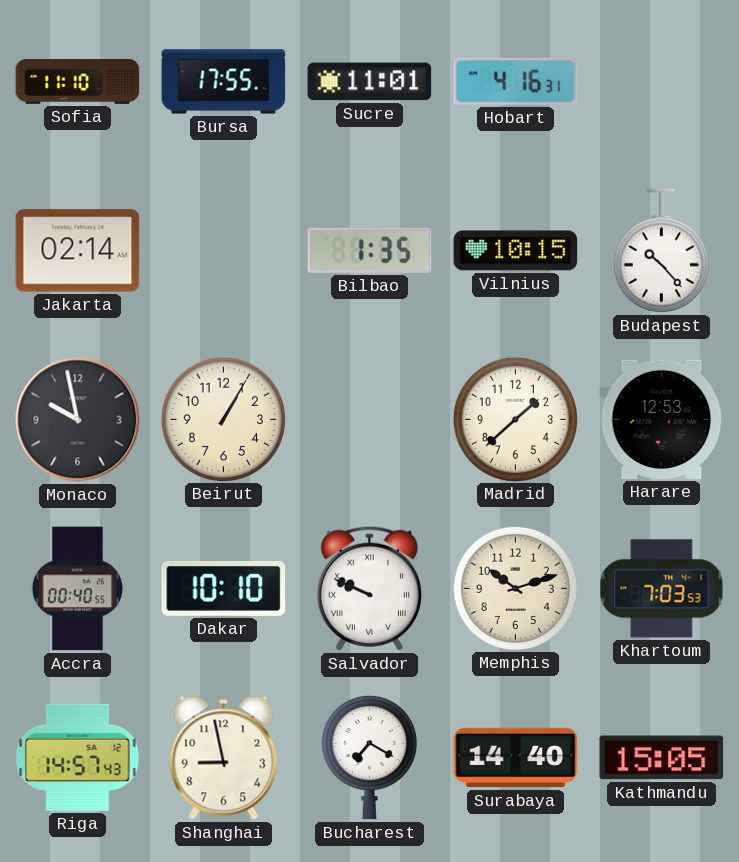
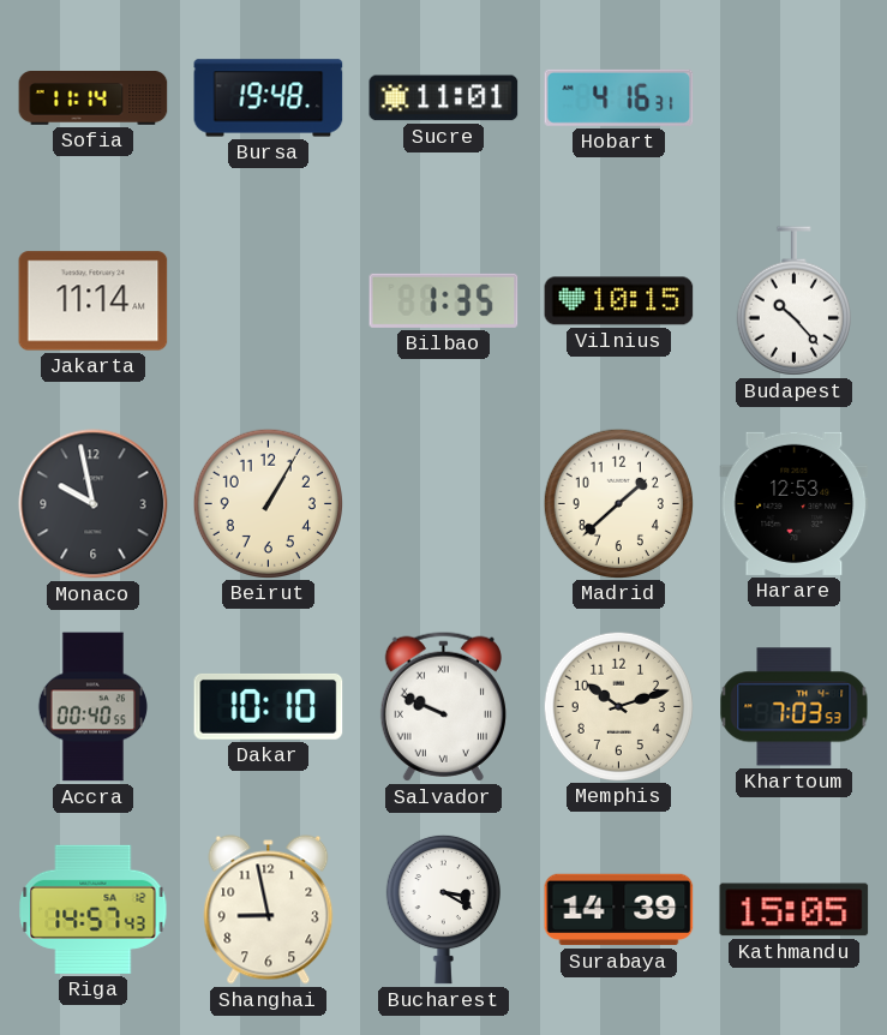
Sofia: 11:10 -> 11:14 (94, 98)
Bursa: 17:55 -> 19:48 (269, 98)
Jakarta: 02:14 -> 11:14 (94, 301)
Bucharest: 7:20 -> 3:20 (443, 909)
Surabaya: 14:40 -> 14:39 (619, 910)
